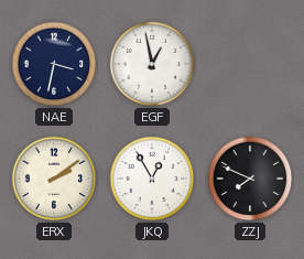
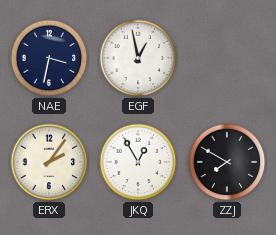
ERX: 2:09 -> 2:06 (49, 162)
ZZJ: 7:49 -> 7:50 (227, 162)
